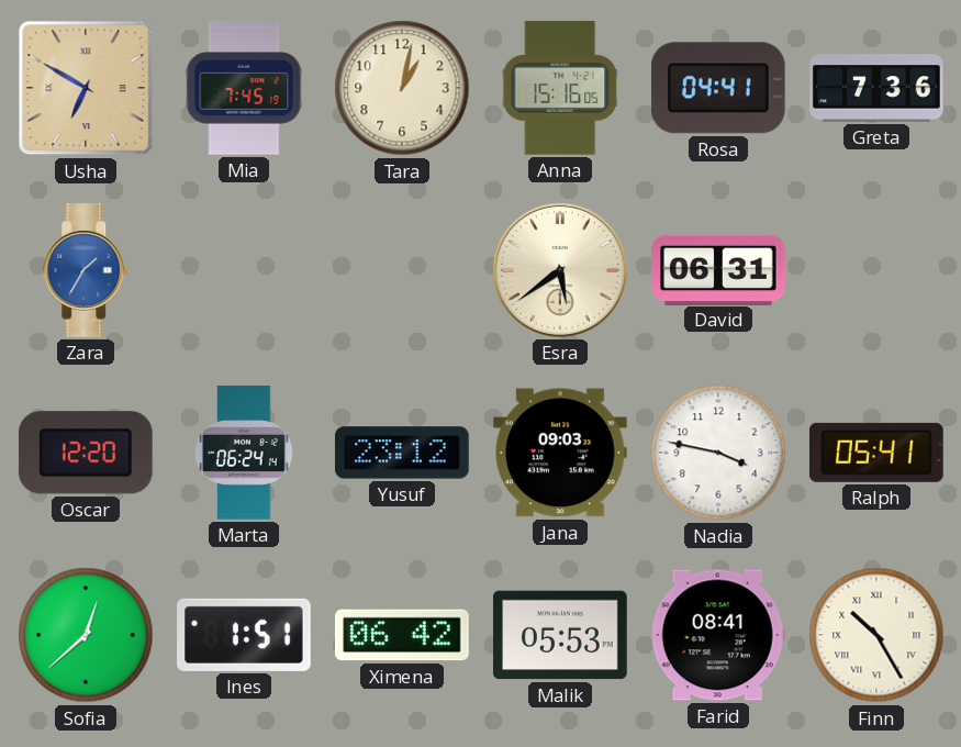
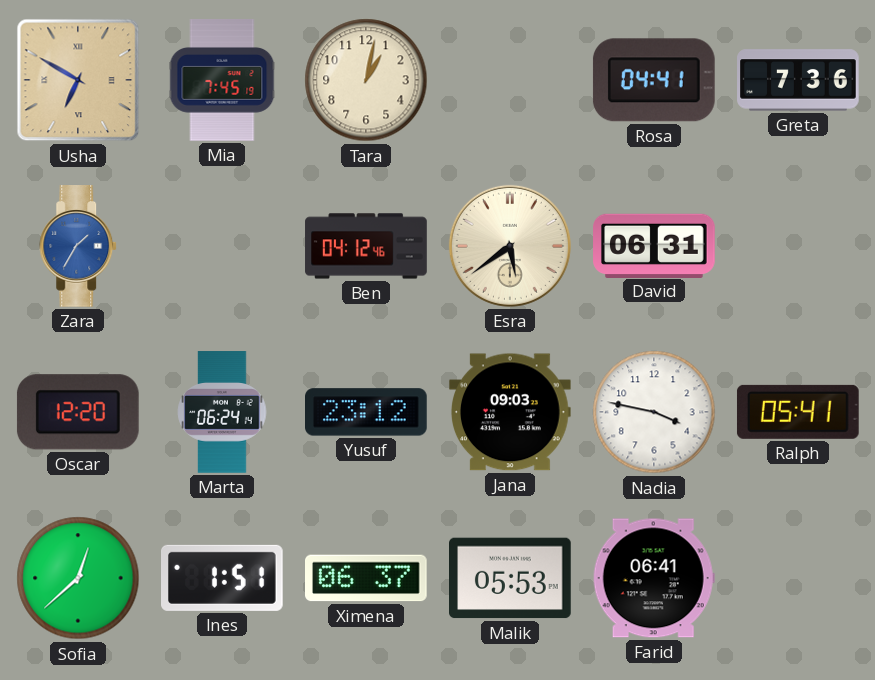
Anna: 15:16 -> none (560, 88)
Ben: none -> 04:12 (366, 246)
Ximena: 06:42 -> 06:37 (367, 578)
Farid: 08:41 -> 06:41 (654, 578)
Finn: 10:25 -> none (876, 635)
